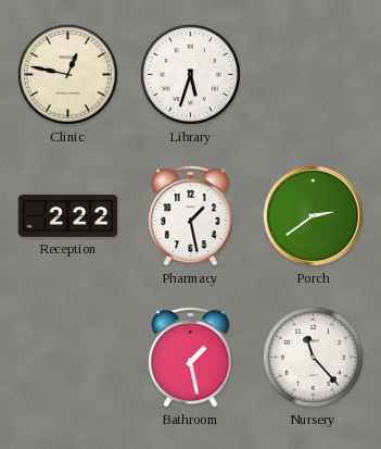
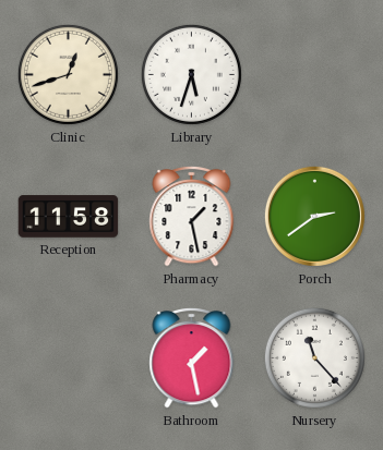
Clinic: 12:47 -> 12:42 (68, 74)
Reception: 2:22 -> 11:58 (69, 217)
